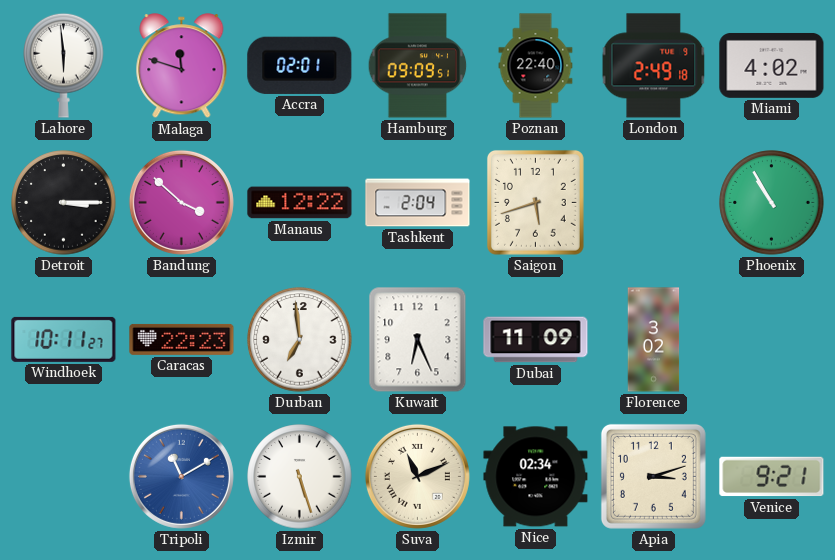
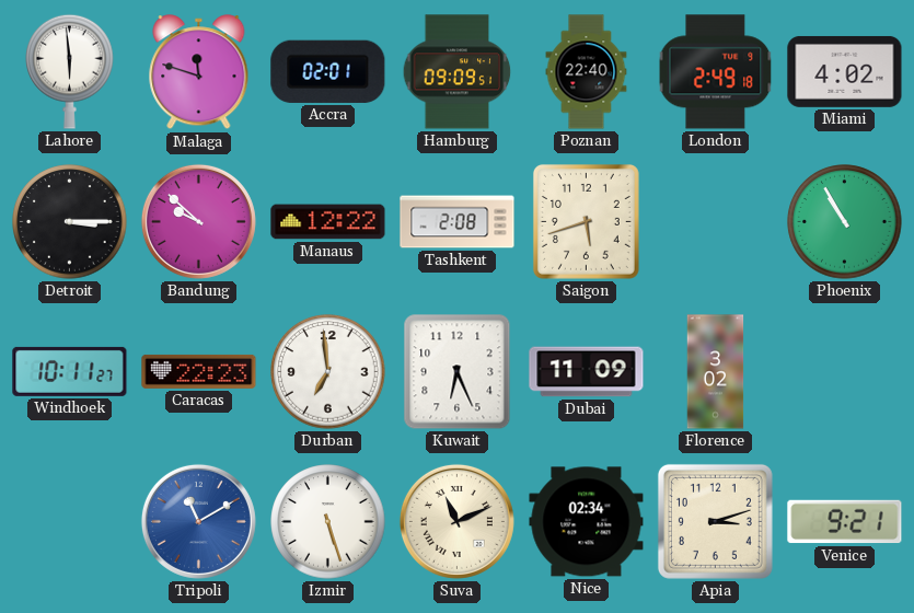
Bandung: 3:52 -> 9:52 (198, 221)
Tashkent: 2:04 -> 2:08 (458, 222)
